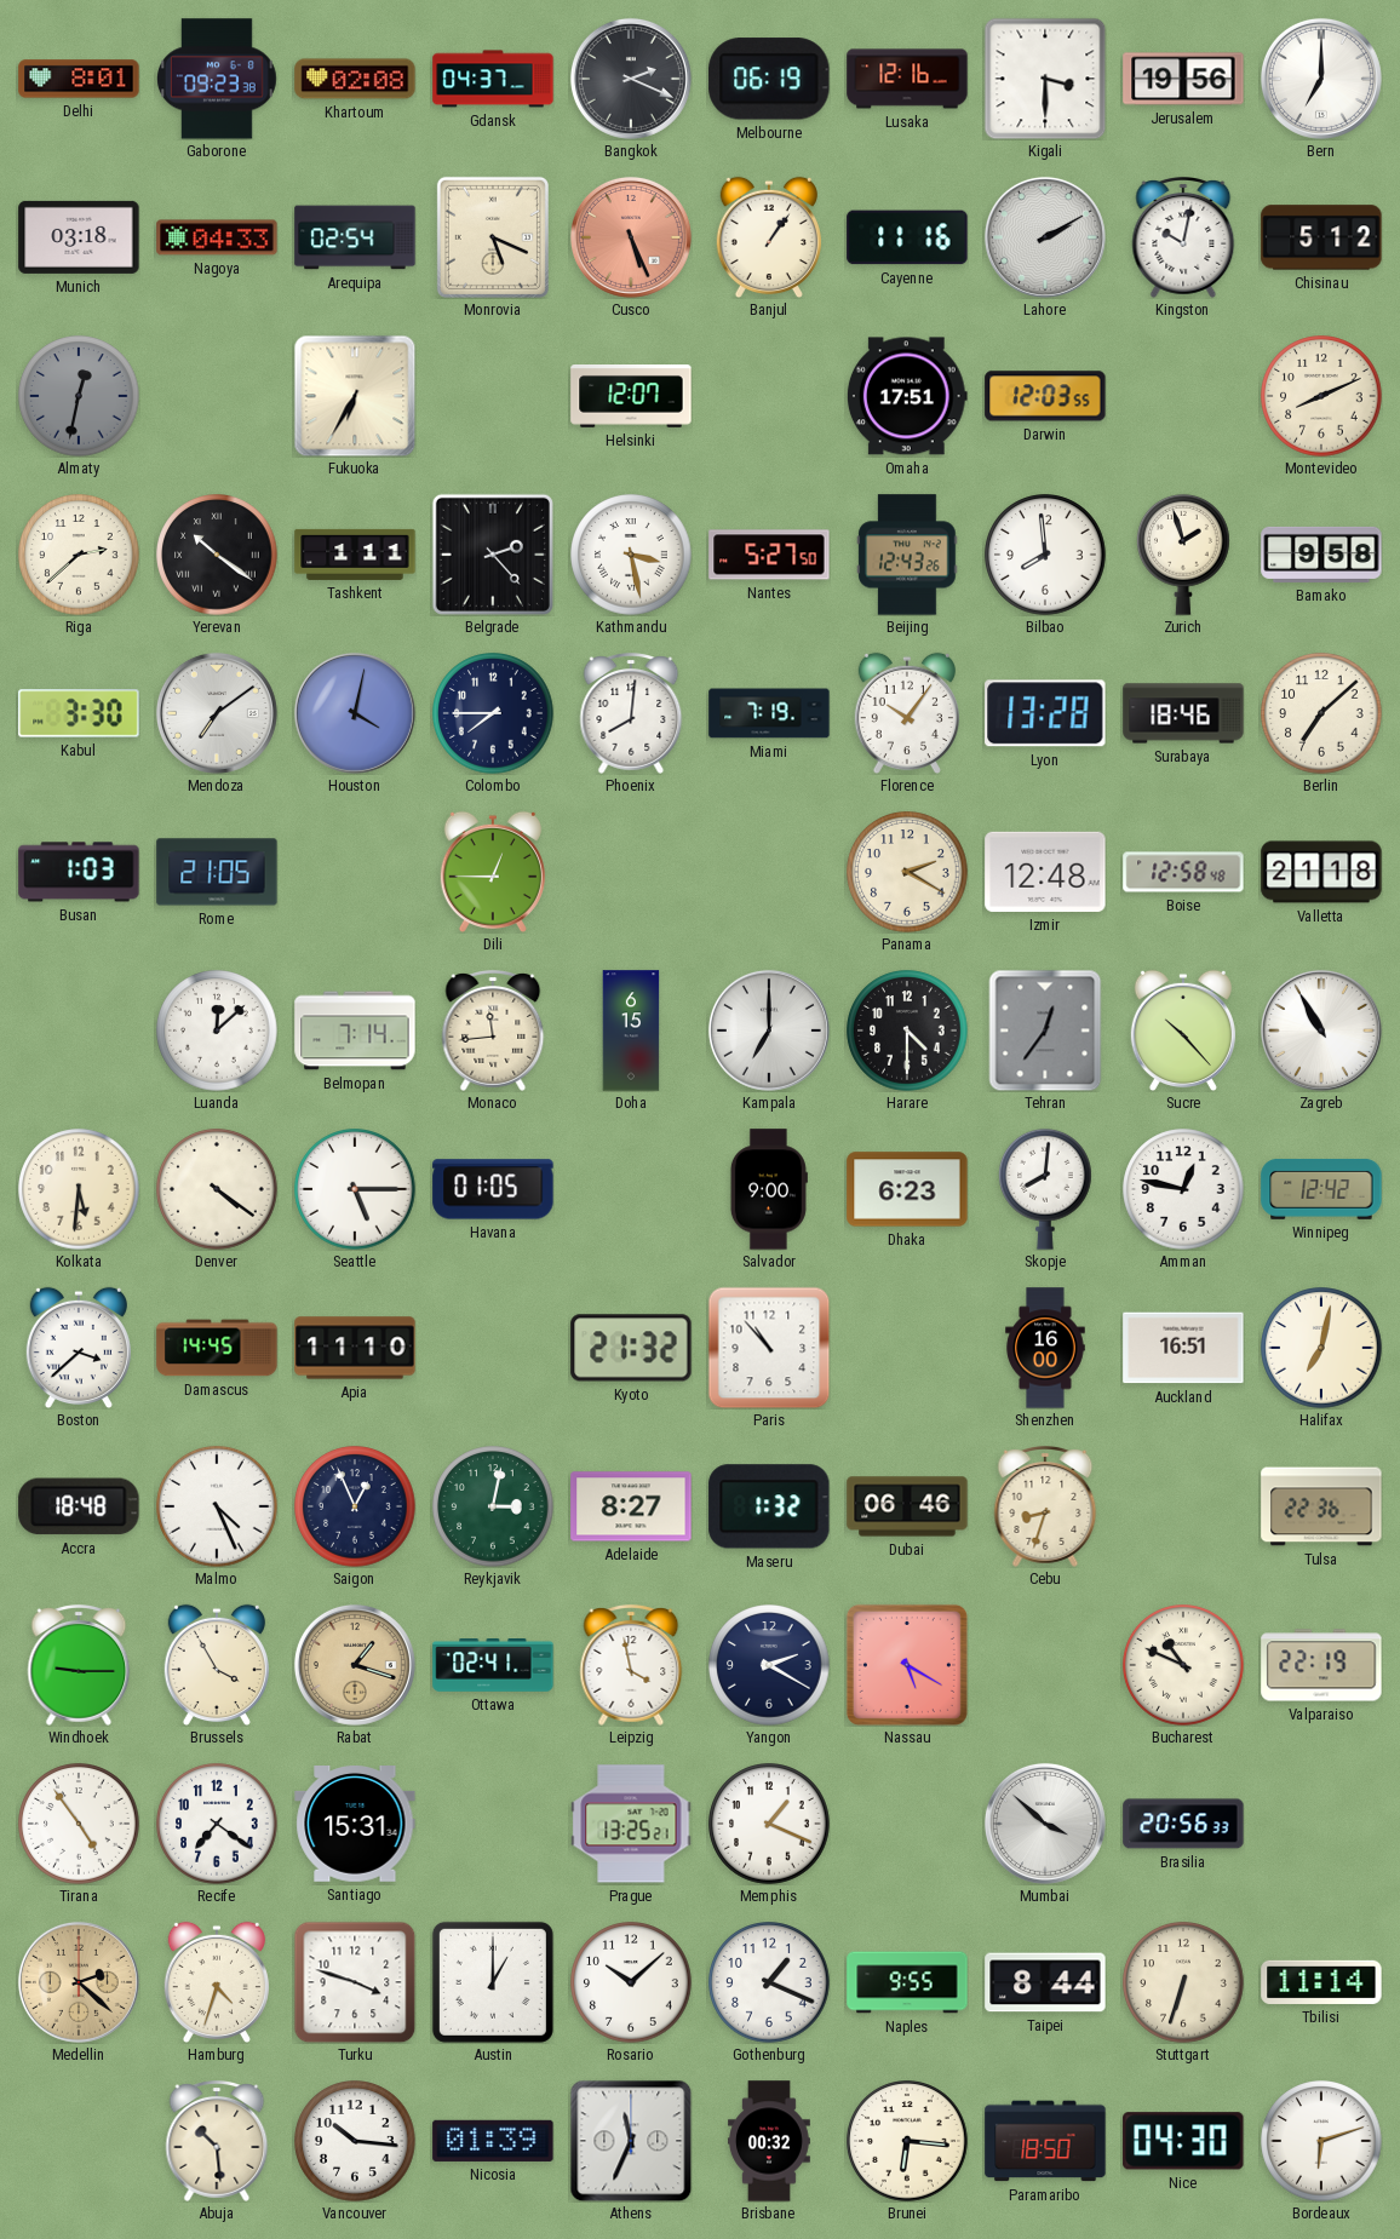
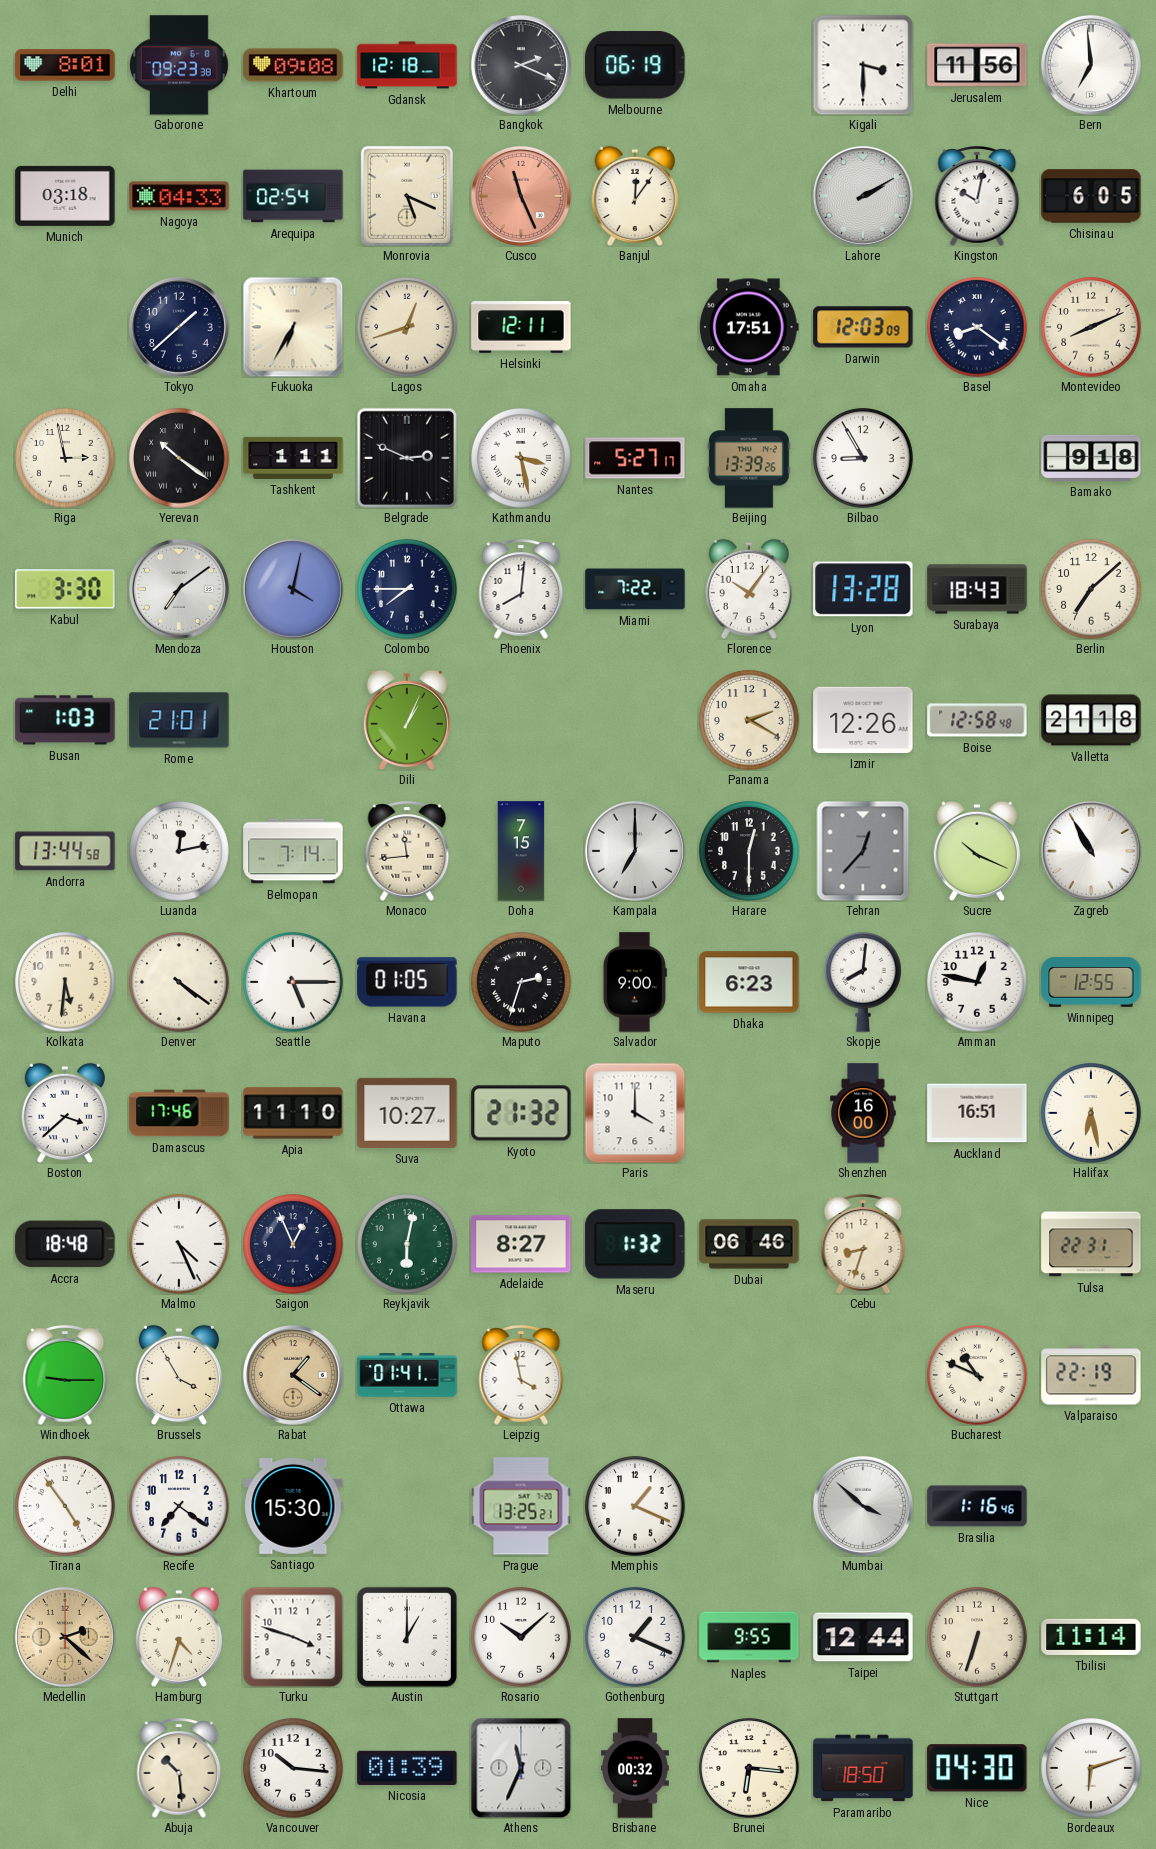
Khartoum: 02:08 -> 09:08 (293, 65)
Gdansk: 04:37 -> 12:18 (407, 65)
Lusaka: 12:16 -> none (907, 79)
Jerusalem: 19:56 -> 11:56 (977, 65)
Bern: 7:00 -> 6:59 (1091, 65)
Cusco: 5:26 -> 11:26 (521, 196)
Banjul: 1:06 -> 12:06 (635, 196)
Cayenne: 11:16 -> none (907, 237)
Chisinau: 5:12 -> 6:05 (1091, 196)
Almaty: 12:32 -> none (79, 396)
Tokyo: none -> 1:38 (179, 327)
Lagos: none -> 12:42 (407, 327)
Helsinki: 12:07 -> 12:11 (521, 327)
Darwin: 12:03:55 -> 12:03:09 (863, 327)
Basel: none -> 8:21 (977, 327)
Riga: 2:38 -> 2:58 (65, 458)
Belgrade: 2:23 -> 2:49 (407, 458)
Nantes: 5:27:50 -> 5:27:17 (635, 458)
Beijing: 12:43 -> 13:39 (749, 458)
Bilbao: 7:59 -> 8:55 (863, 458)
Zurich: 1:57 -> none (1183, 555)
Bamako: 9:58 -> 9:18 (1091, 458)
Miami: 7:19 -> 7:22 (635, 589)
Surabaya: 18:46 -> 18:43 (977, 589)
Rome: 21:05 -> 21:01 (179, 720)
Dili: 12:45 -> 1:04 (407, 720)
Izmir: 12:48 -> 12:26 (863, 720)
Andorra: none -> 13:44 (65, 851)
Luanda: 12:08 -> 12:13 (179, 851)
Doha: 6:15 -> 7:15 (521, 851)
Harare: 4:30 -> 12:30 (749, 851)
Tehran: 12:36 -> 12:37 (863, 851)
Sucre: 10:23 -> 10:19 (977, 851)
Maputo: none -> 2:33 (521, 982)
Winnipeg: 12:42 -> 12:55 (1091, 982)
Damascus: 14:45 -> 17:46 (179, 1113)
Suva: none -> 10:27 (407, 1113)
Paris: 10:53 -> 4:00 (635, 1113)
Halifax: 7:02 -> 6:28 (1091, 1113)
Reykjavik: 3:02 -> 6:02 (407, 1244)
Tulsa: 22:36 -> 22:31 (1091, 1244)
Rabat: 1:18 -> 1:21 (293, 1375)
Ottawa: 02:41 -> 01:41 (407, 1376)
Yangon: 2:20 -> none (769, 1665)
Nassau: 5:20 -> none (907, 1665)
Santiago: 15:31 -> 15:30 (293, 1507)
Brasilia: 20:56 -> 1:16 (977, 1506)
Taipei: 8:44 -> 12:44 (863, 1637)
